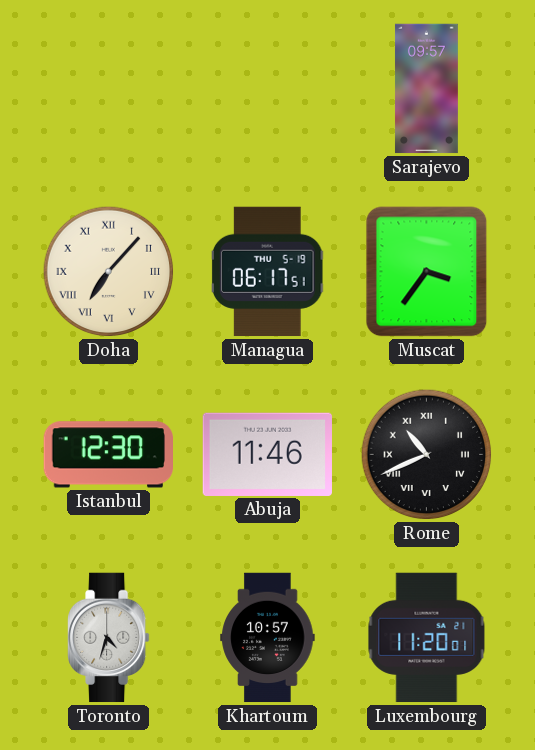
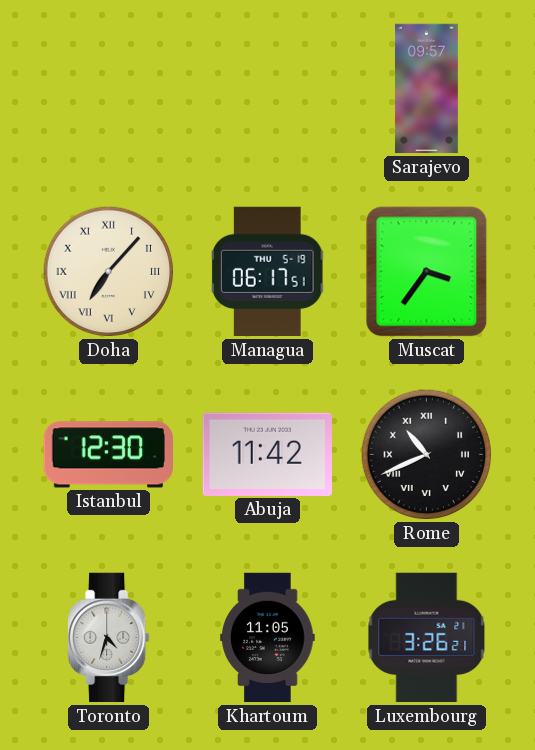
Abuja: 11:46 -> 11:42 (267, 454)
Khartoum: 10:57 -> 11:05 (268, 638)
Luxembourg: 11:20 -> 3:26 (427, 638)
